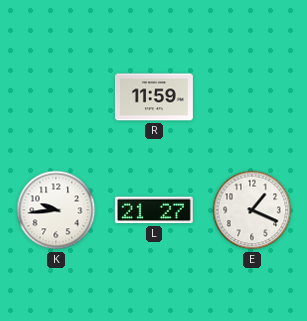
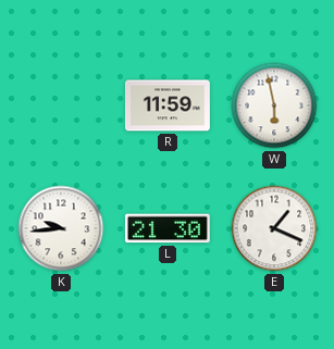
W: none -> 5:58 (274, 105)
L: 21:27 -> 21:30 (168, 228)
